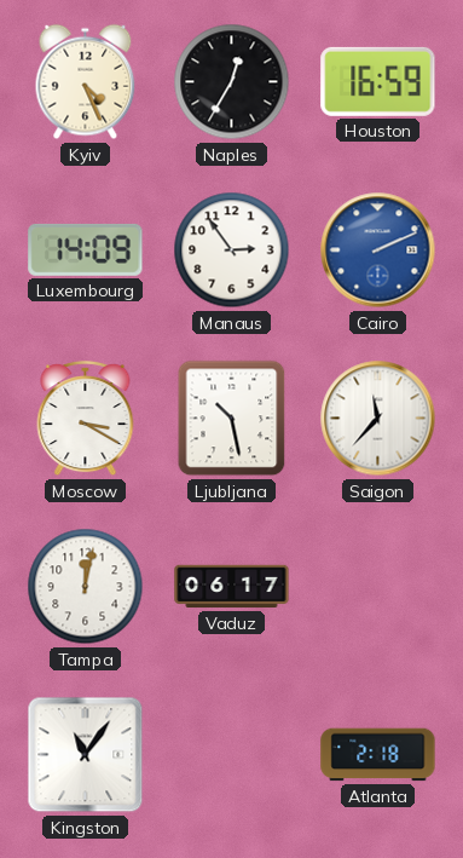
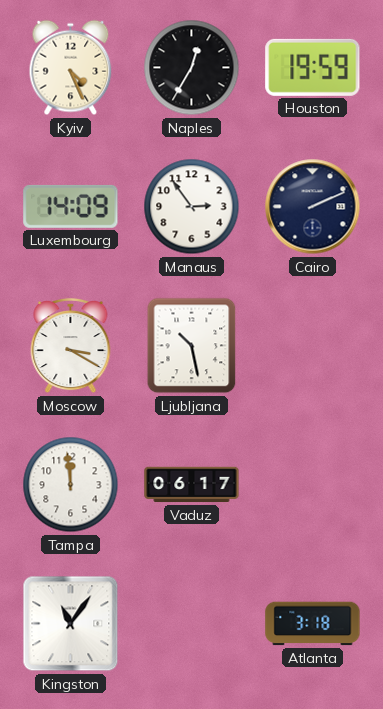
Houston: 16:59 -> 19:59 (313, 67)
Cairo dial: blue -> navy (313, 207)
Saigon: 11:37 -> none (378, 419)
Tampa: 12:02 -> 11:59 (71, 485)
Atlanta: 2:18 -> 3:18 (313, 624)
